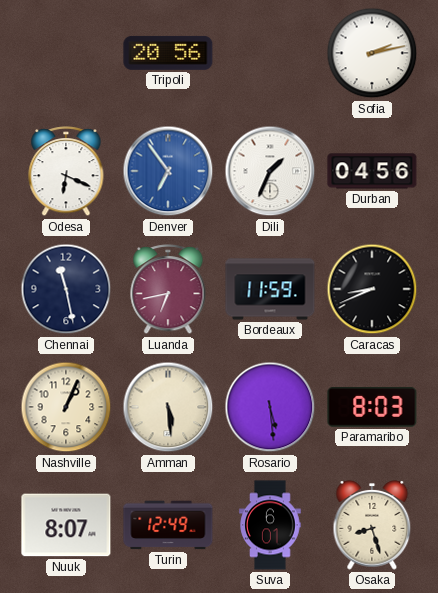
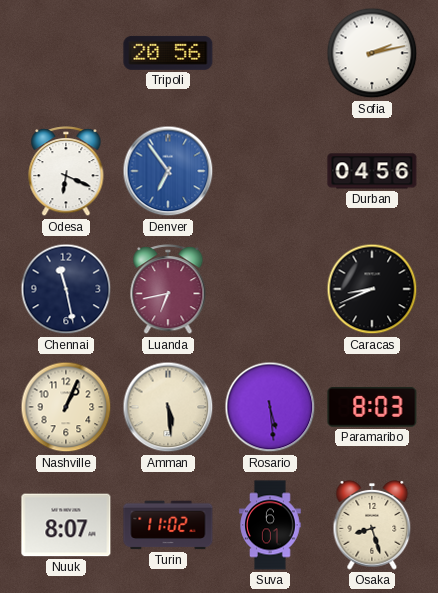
Dili: 1:34 -> none (270, 171)
Bordeaux: 11:59 -> none (270, 289)
Turin: 12:49 -> 11:02 (168, 525)
